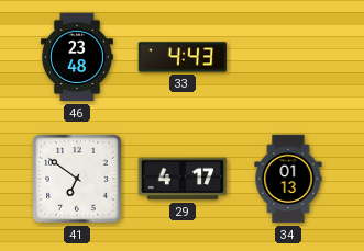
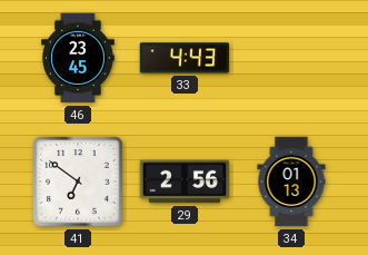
46: 23:48 -> 23:45 (78, 58)
29: 4:17 -> 2:56 (185, 182)
